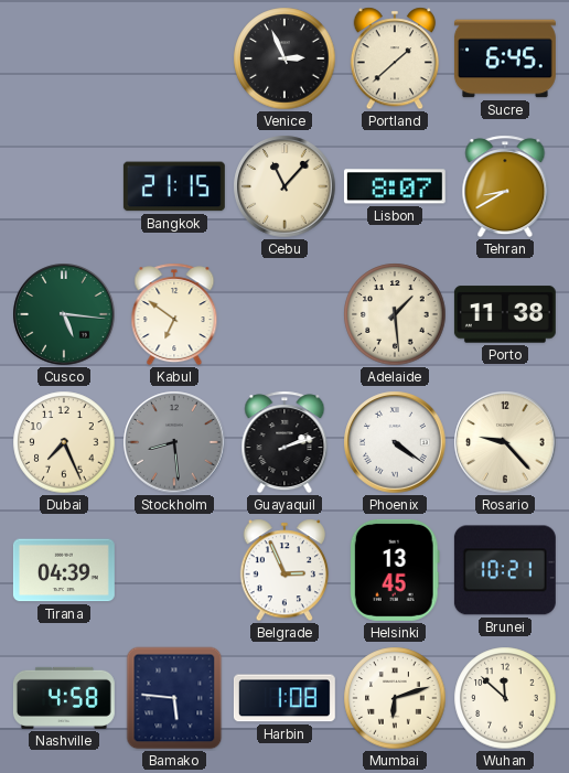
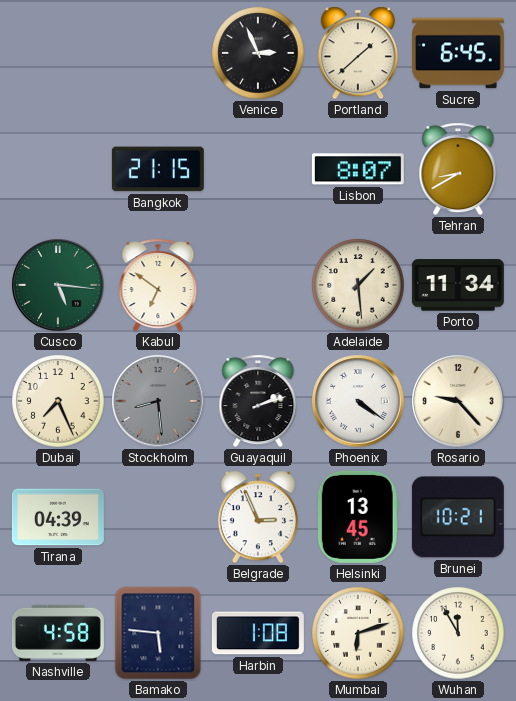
Cebu: 11:07 -> none (284, 186)
Porto: 11:38 -> 11:34 (458, 285)
Wuhan: 11:52 -> 11:55 (458, 633)
